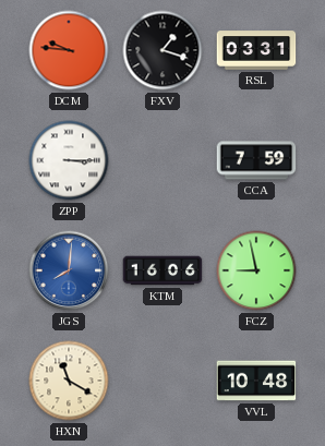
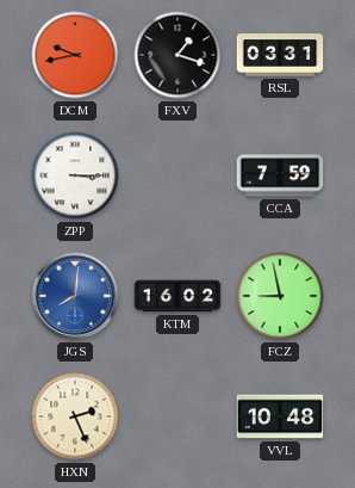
DCM: 9:46 -> 9:43 (75, 55)
KTM: 16:06 -> 16:02 (177, 296)
HXN: 11:20 -> 2:26 (75, 416)
